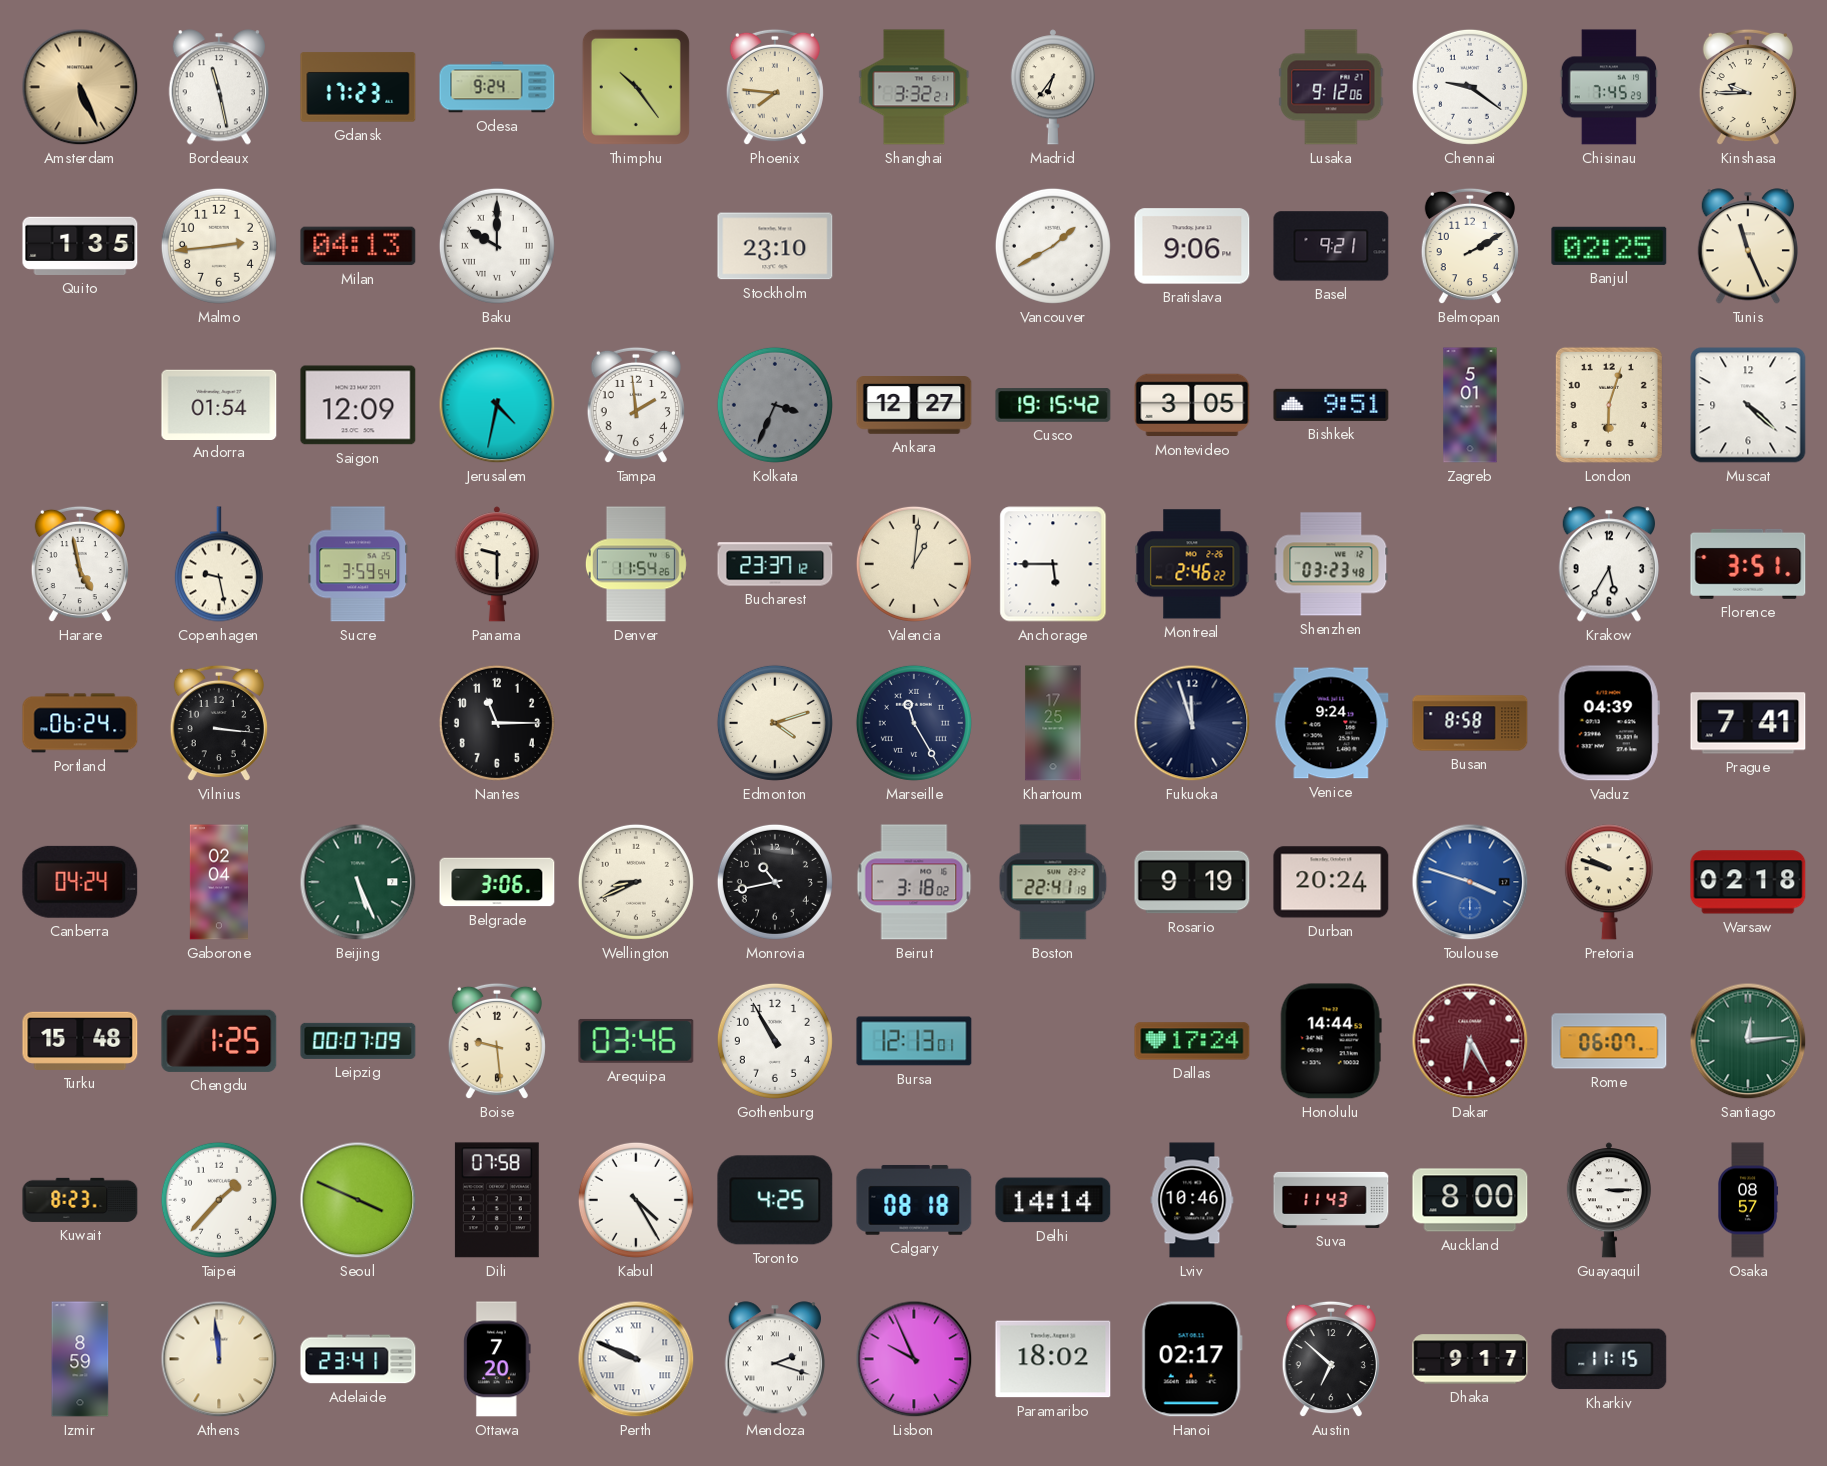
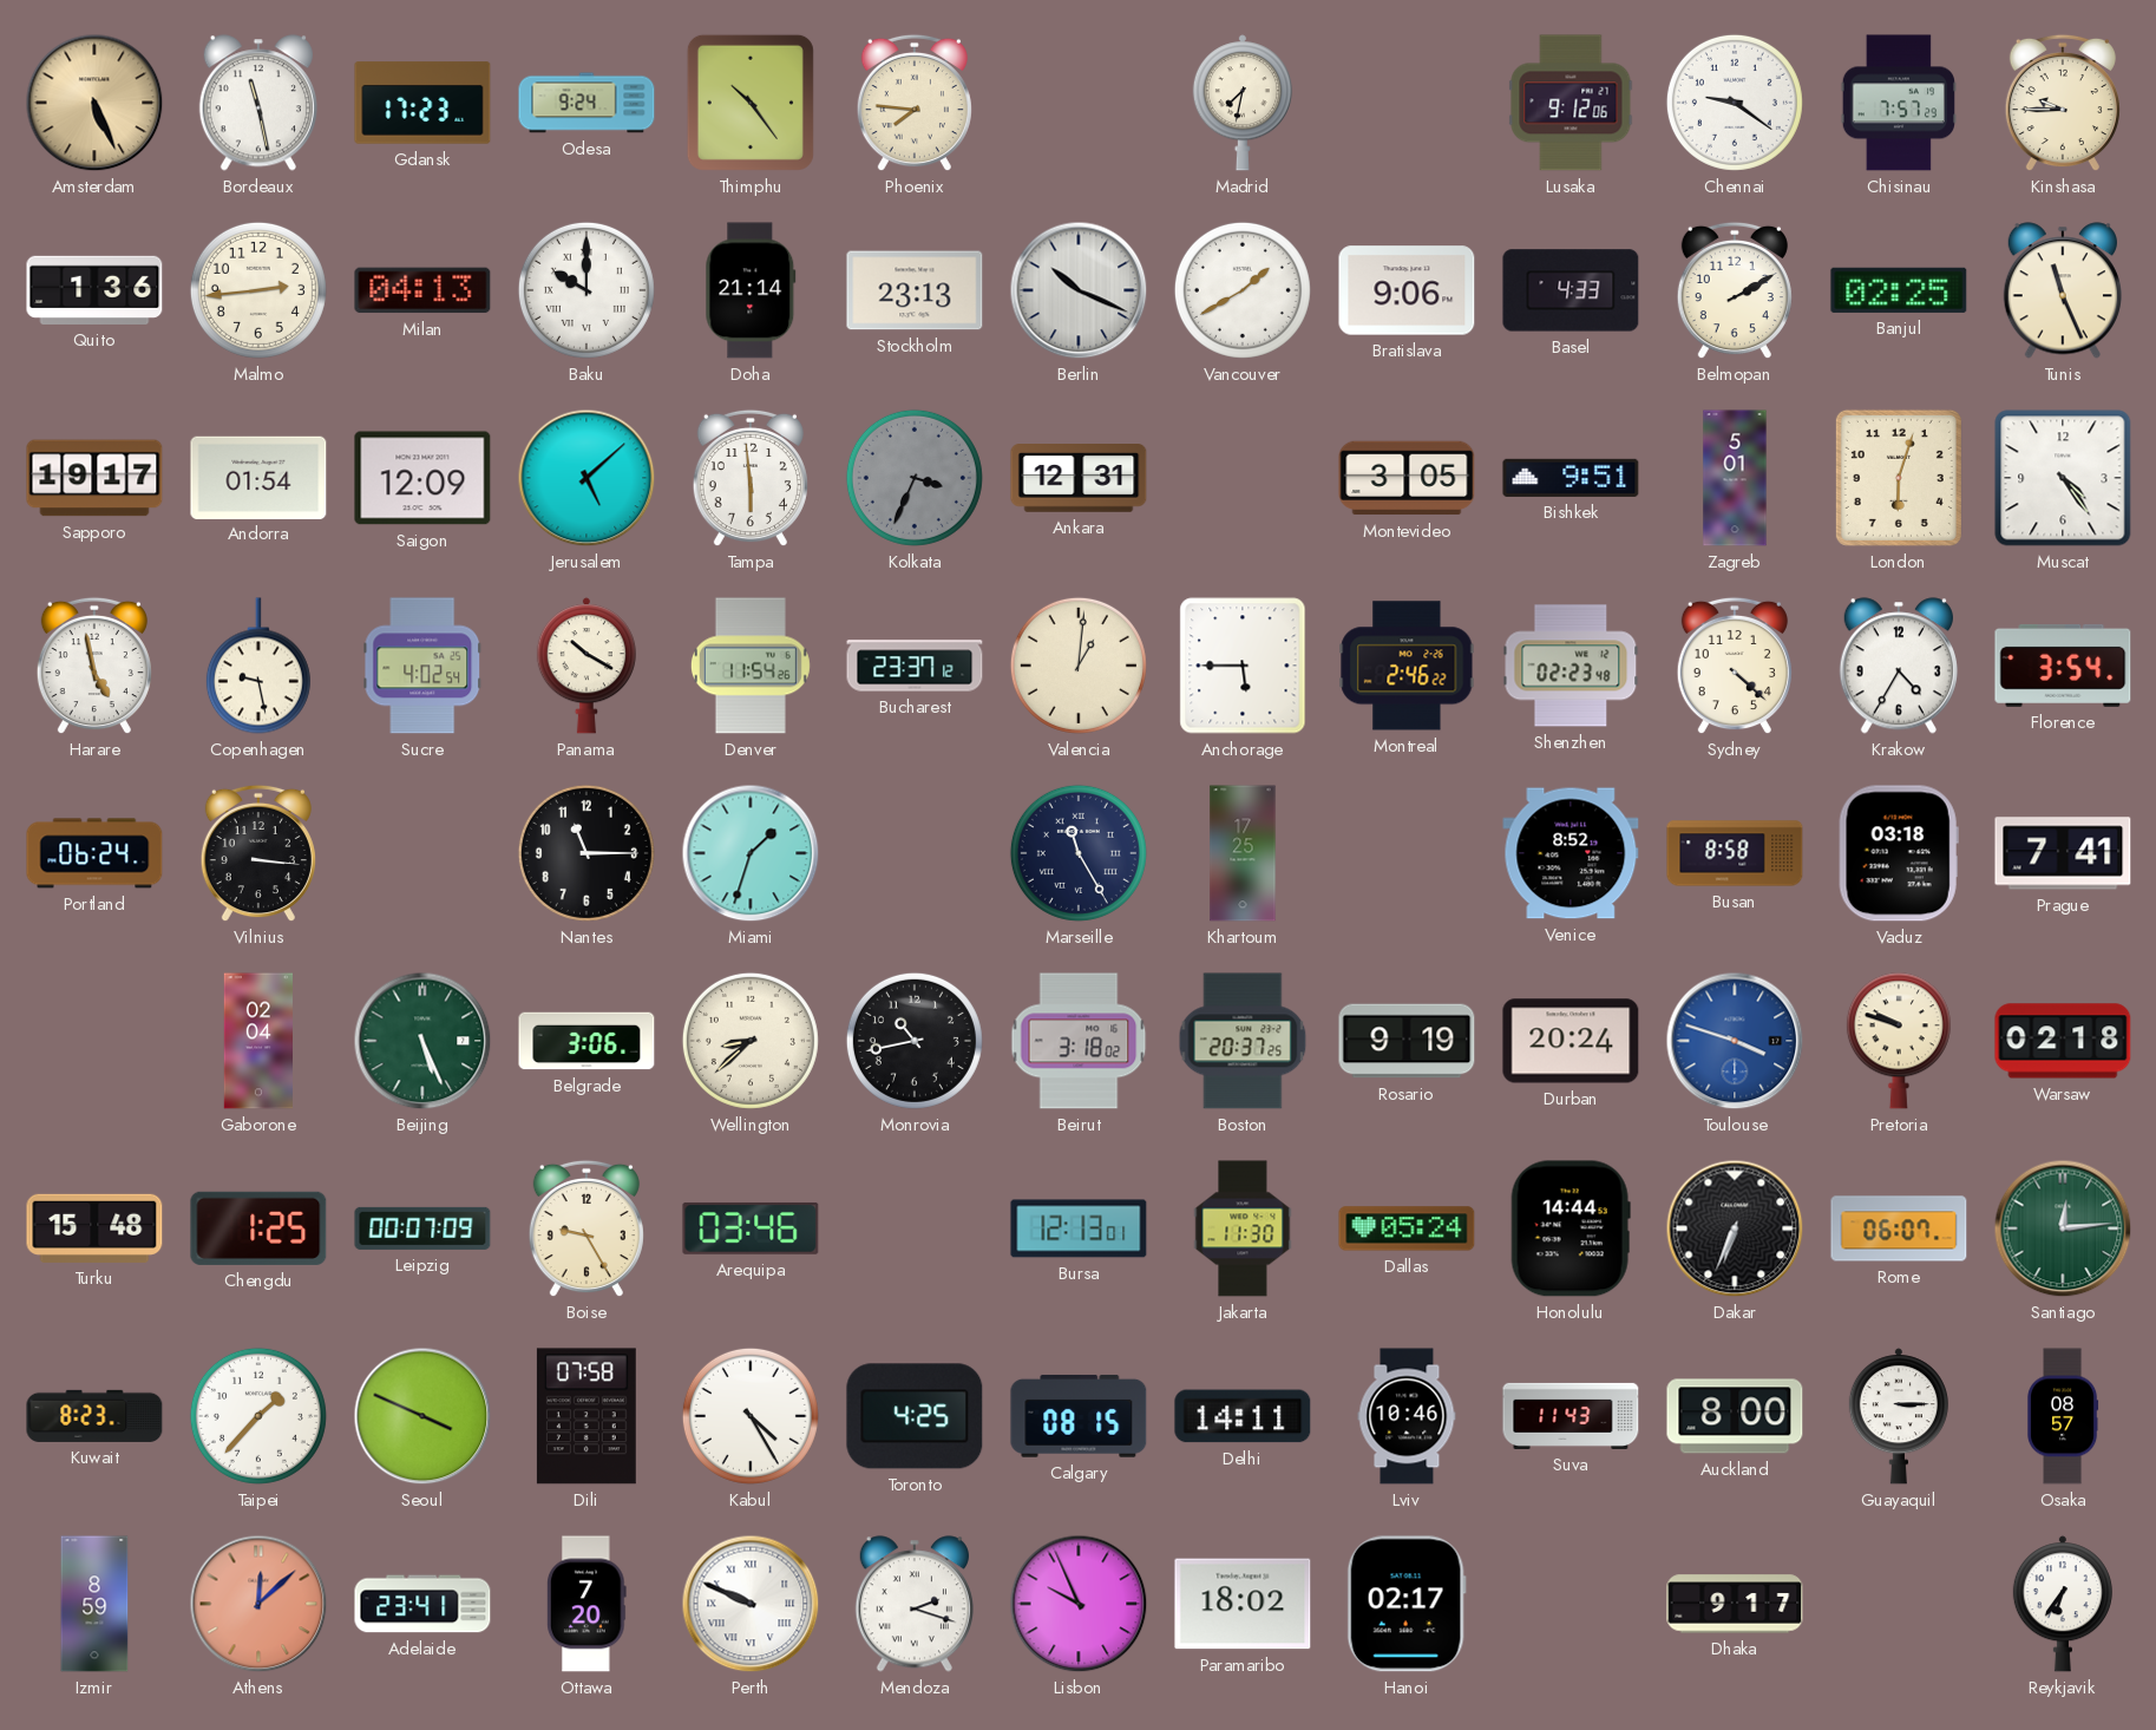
Shanghai: 3:32 -> none (914, 87)
Madrid: 6:36 -> 7:32 (1243, 103)
Chisinau: 7:45 -> 7:57 (1898, 103)
Quito: 1:35 -> 1:36 (94, 290)
Doha: none -> 21:14 (751, 290)
Stockholm: 23:10 -> 23:13 (915, 290)
Berlin: none -> 10:19 (1079, 290)
Basel: 9:21 -> 4:33 (1571, 290)
Sapporo: none -> 19:17 (94, 478)
Jerusalem: 4:32 -> 5:08 (586, 478)
Tampa: 1:59 -> 5:59 (751, 478)
Ankara: 12:27 -> 12:31 (1079, 479)
Cusco: 19:15 -> none (1053, 405)
Muscat: 4:22 -> 4:24 (2063, 478)
Sucre: 3:59 -> 4:02 (422, 666)
Panama: 9:30 -> 10:20 (586, 666)
Shenzhen: 03:23 -> 02:23 (1571, 666)
Sydney: none -> 4:22 (1735, 666)
Krakow: 5:35 -> 4:35 (1899, 666)
Florence: 3:51 -> 3:54 (2063, 666)
Miami: none -> 1:33 (751, 853)
Edmonton: 4:12 -> none (775, 723)
Fukuoka: 11:57 -> none (1192, 723)
Venice: 9:24 -> 8:52 (1571, 853)
Vaduz: 04:39 -> 03:18 (1899, 853)
Canberra: 04:24 -> none (80, 882)
Wellington: 8:41 -> 8:38 (751, 1041)
Boston: 22:41 -> 20:37 (1243, 1041)
Boise: 9:29 -> 9:25 (586, 1228)
Gothenburg: 10:55 -> none (775, 1041)
Jakarta: none -> 11:30 (1243, 1228)
Dallas: 17:24 -> 05:24 (1407, 1228)
Dakar: 6:25 -> 6:34 (1735, 1228)
Dakar dial: burgundy -> black (1735, 1228)
Calgary: 08:18 -> 08:15 (1079, 1416)
Delhi: 14:14 -> 14:11 (1243, 1416)
Athens: 11:59 -> 12:08 (258, 1604)
Athens dial: cream -> salmon (258, 1604)
Austin: 6:52 -> none (1331, 1359)
Kharkiv: 11:15 -> none (1609, 1359)
Reykjavik: none -> 6:36 (2063, 1604)
